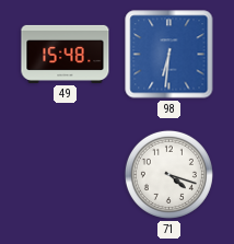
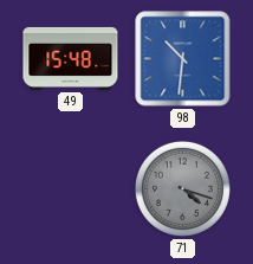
98: 6:31 -> 10:31 (183, 59)
71 dial: white -> grey (182, 188)
